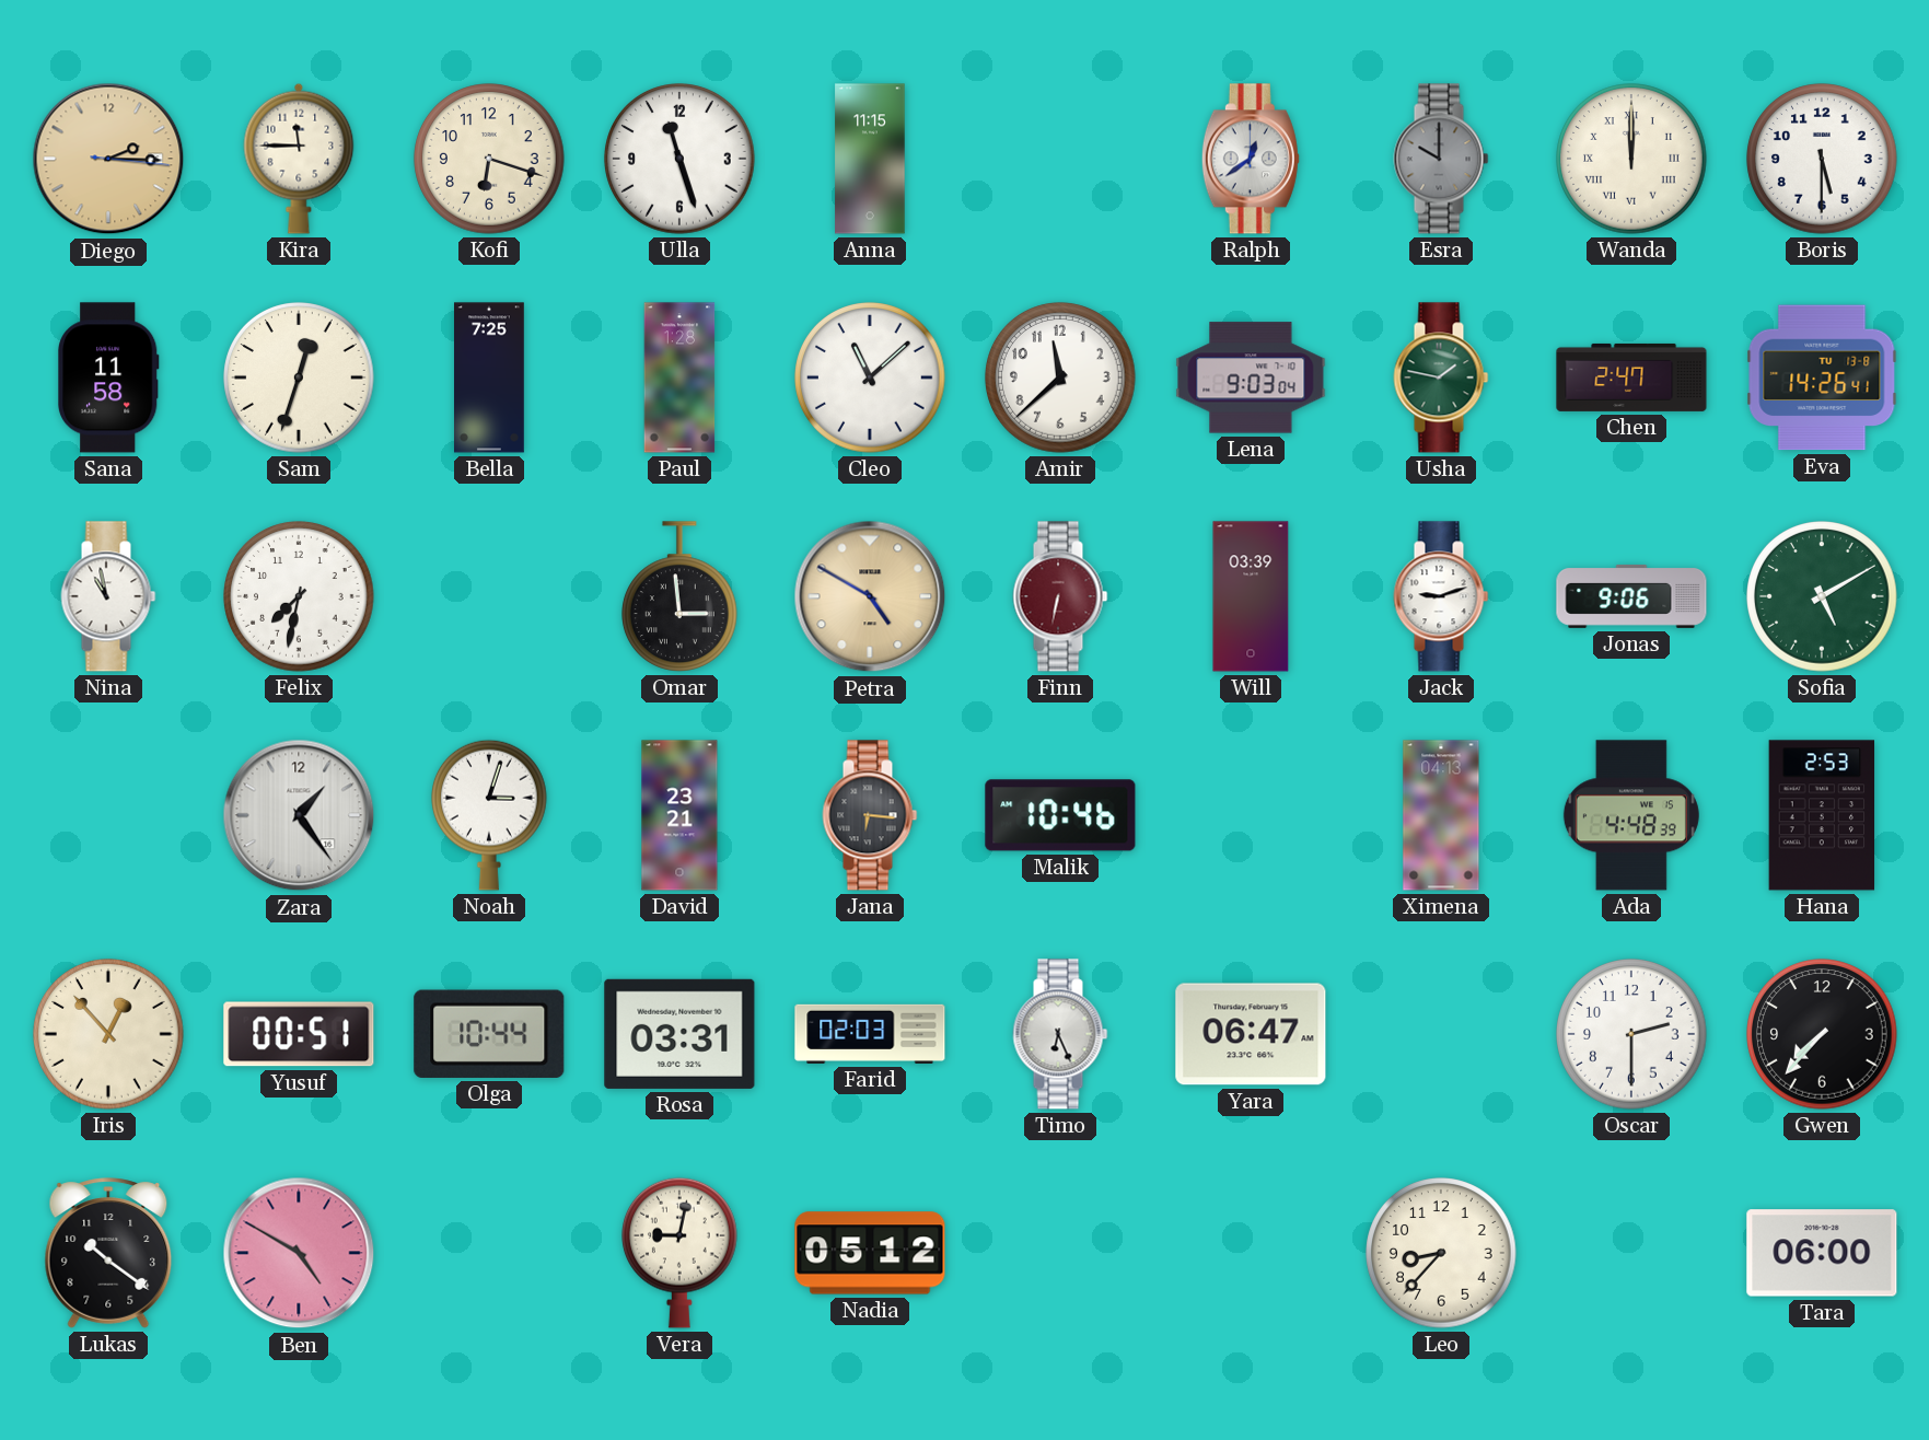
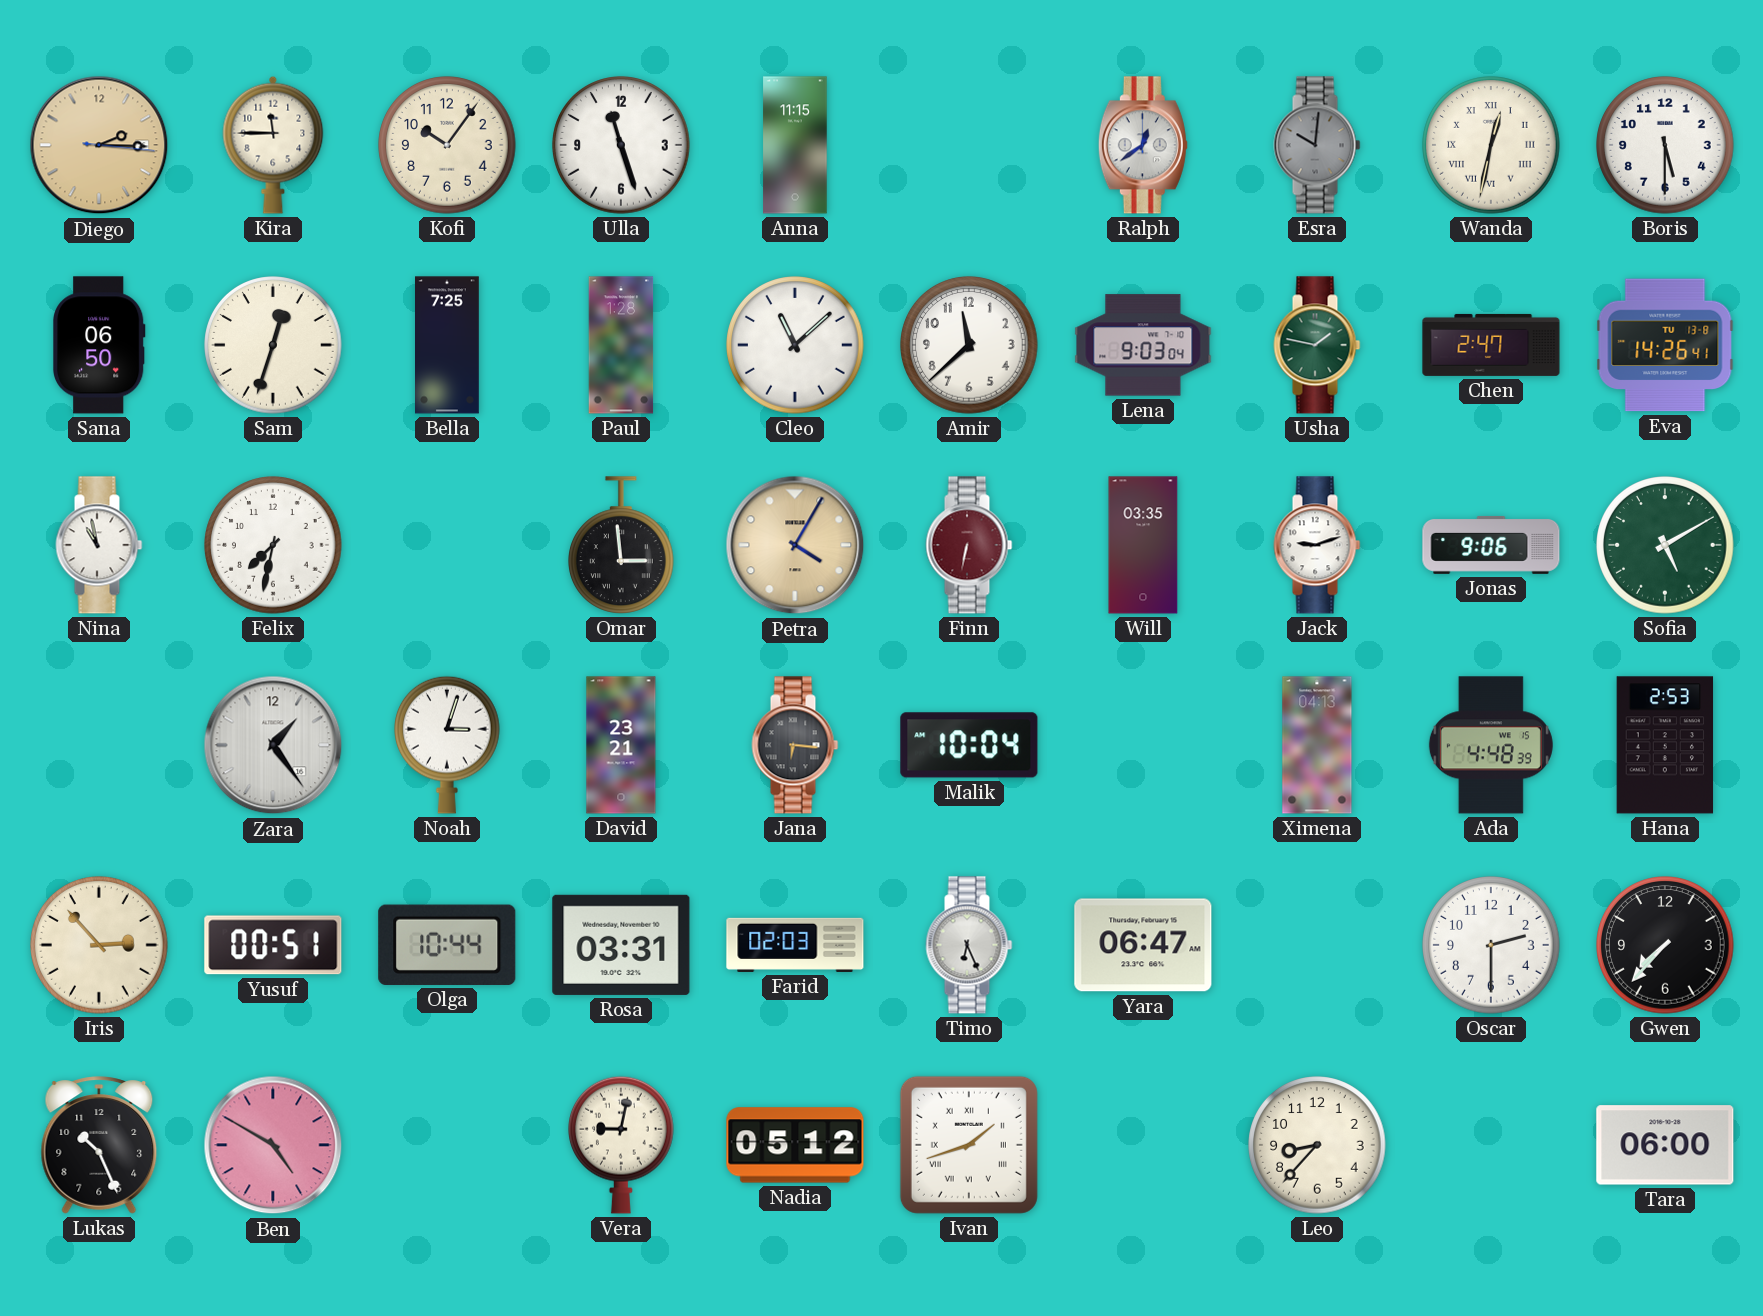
Kofi: 6:18 -> 10:06 (447, 145)
Esra: 10:00 -> 10:01 (1317, 145)
Wanda: 12:00 -> 12:32 (1491, 145)
Sana: 11:58 -> 06:50 (99, 345)
Petra: 4:50 -> 4:05 (795, 545)
Will: 03:39 -> 03:35 (1143, 545)
Malik: 10:46 -> 10:04 (969, 745)
Iris: 12:53 -> 2:53 (99, 945)
Lukas: 10:21 -> 10:26 (99, 1145)
Ivan: none -> 1:42 (969, 1145)
